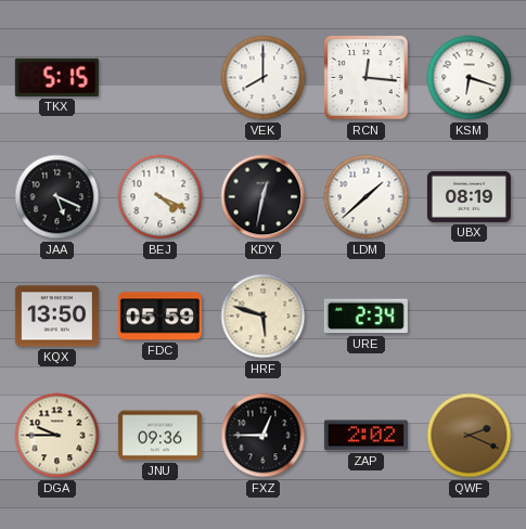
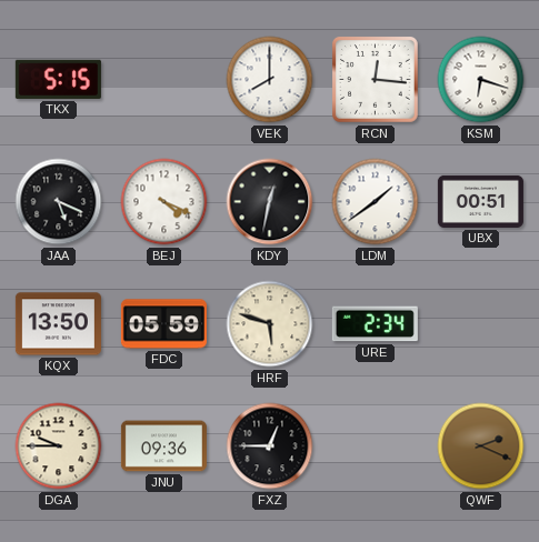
LDM: 1:38 -> 1:39 (376, 202)
UBX: 08:19 -> 00:51 (480, 201)
ZAP: 2:02 -> none (365, 436)
